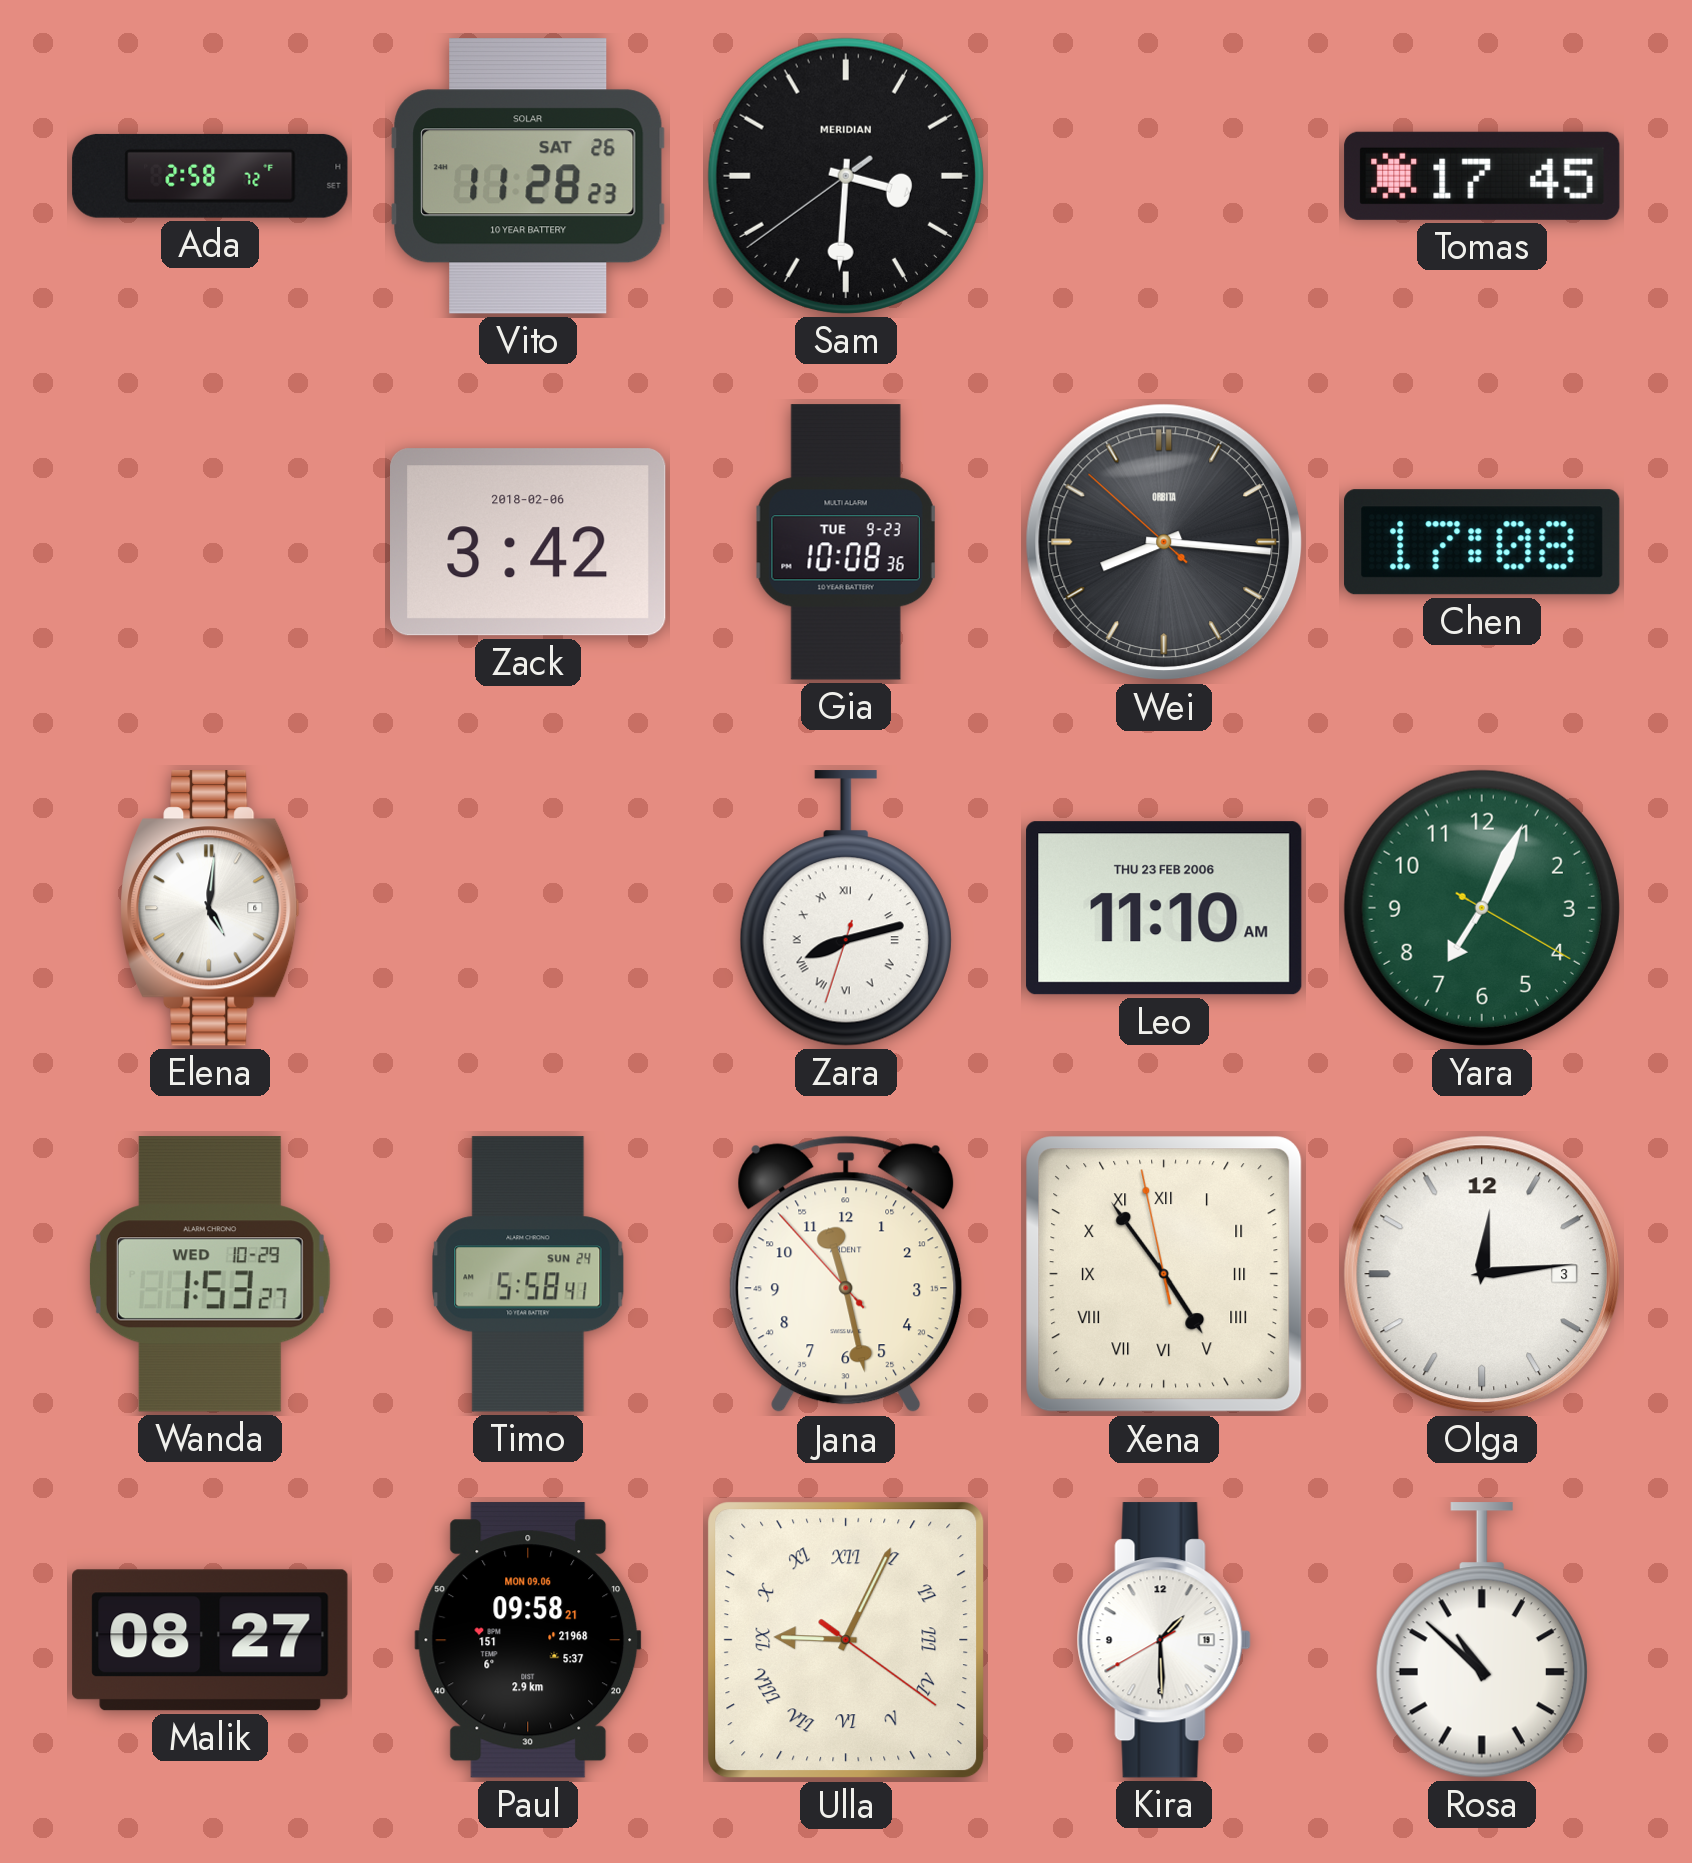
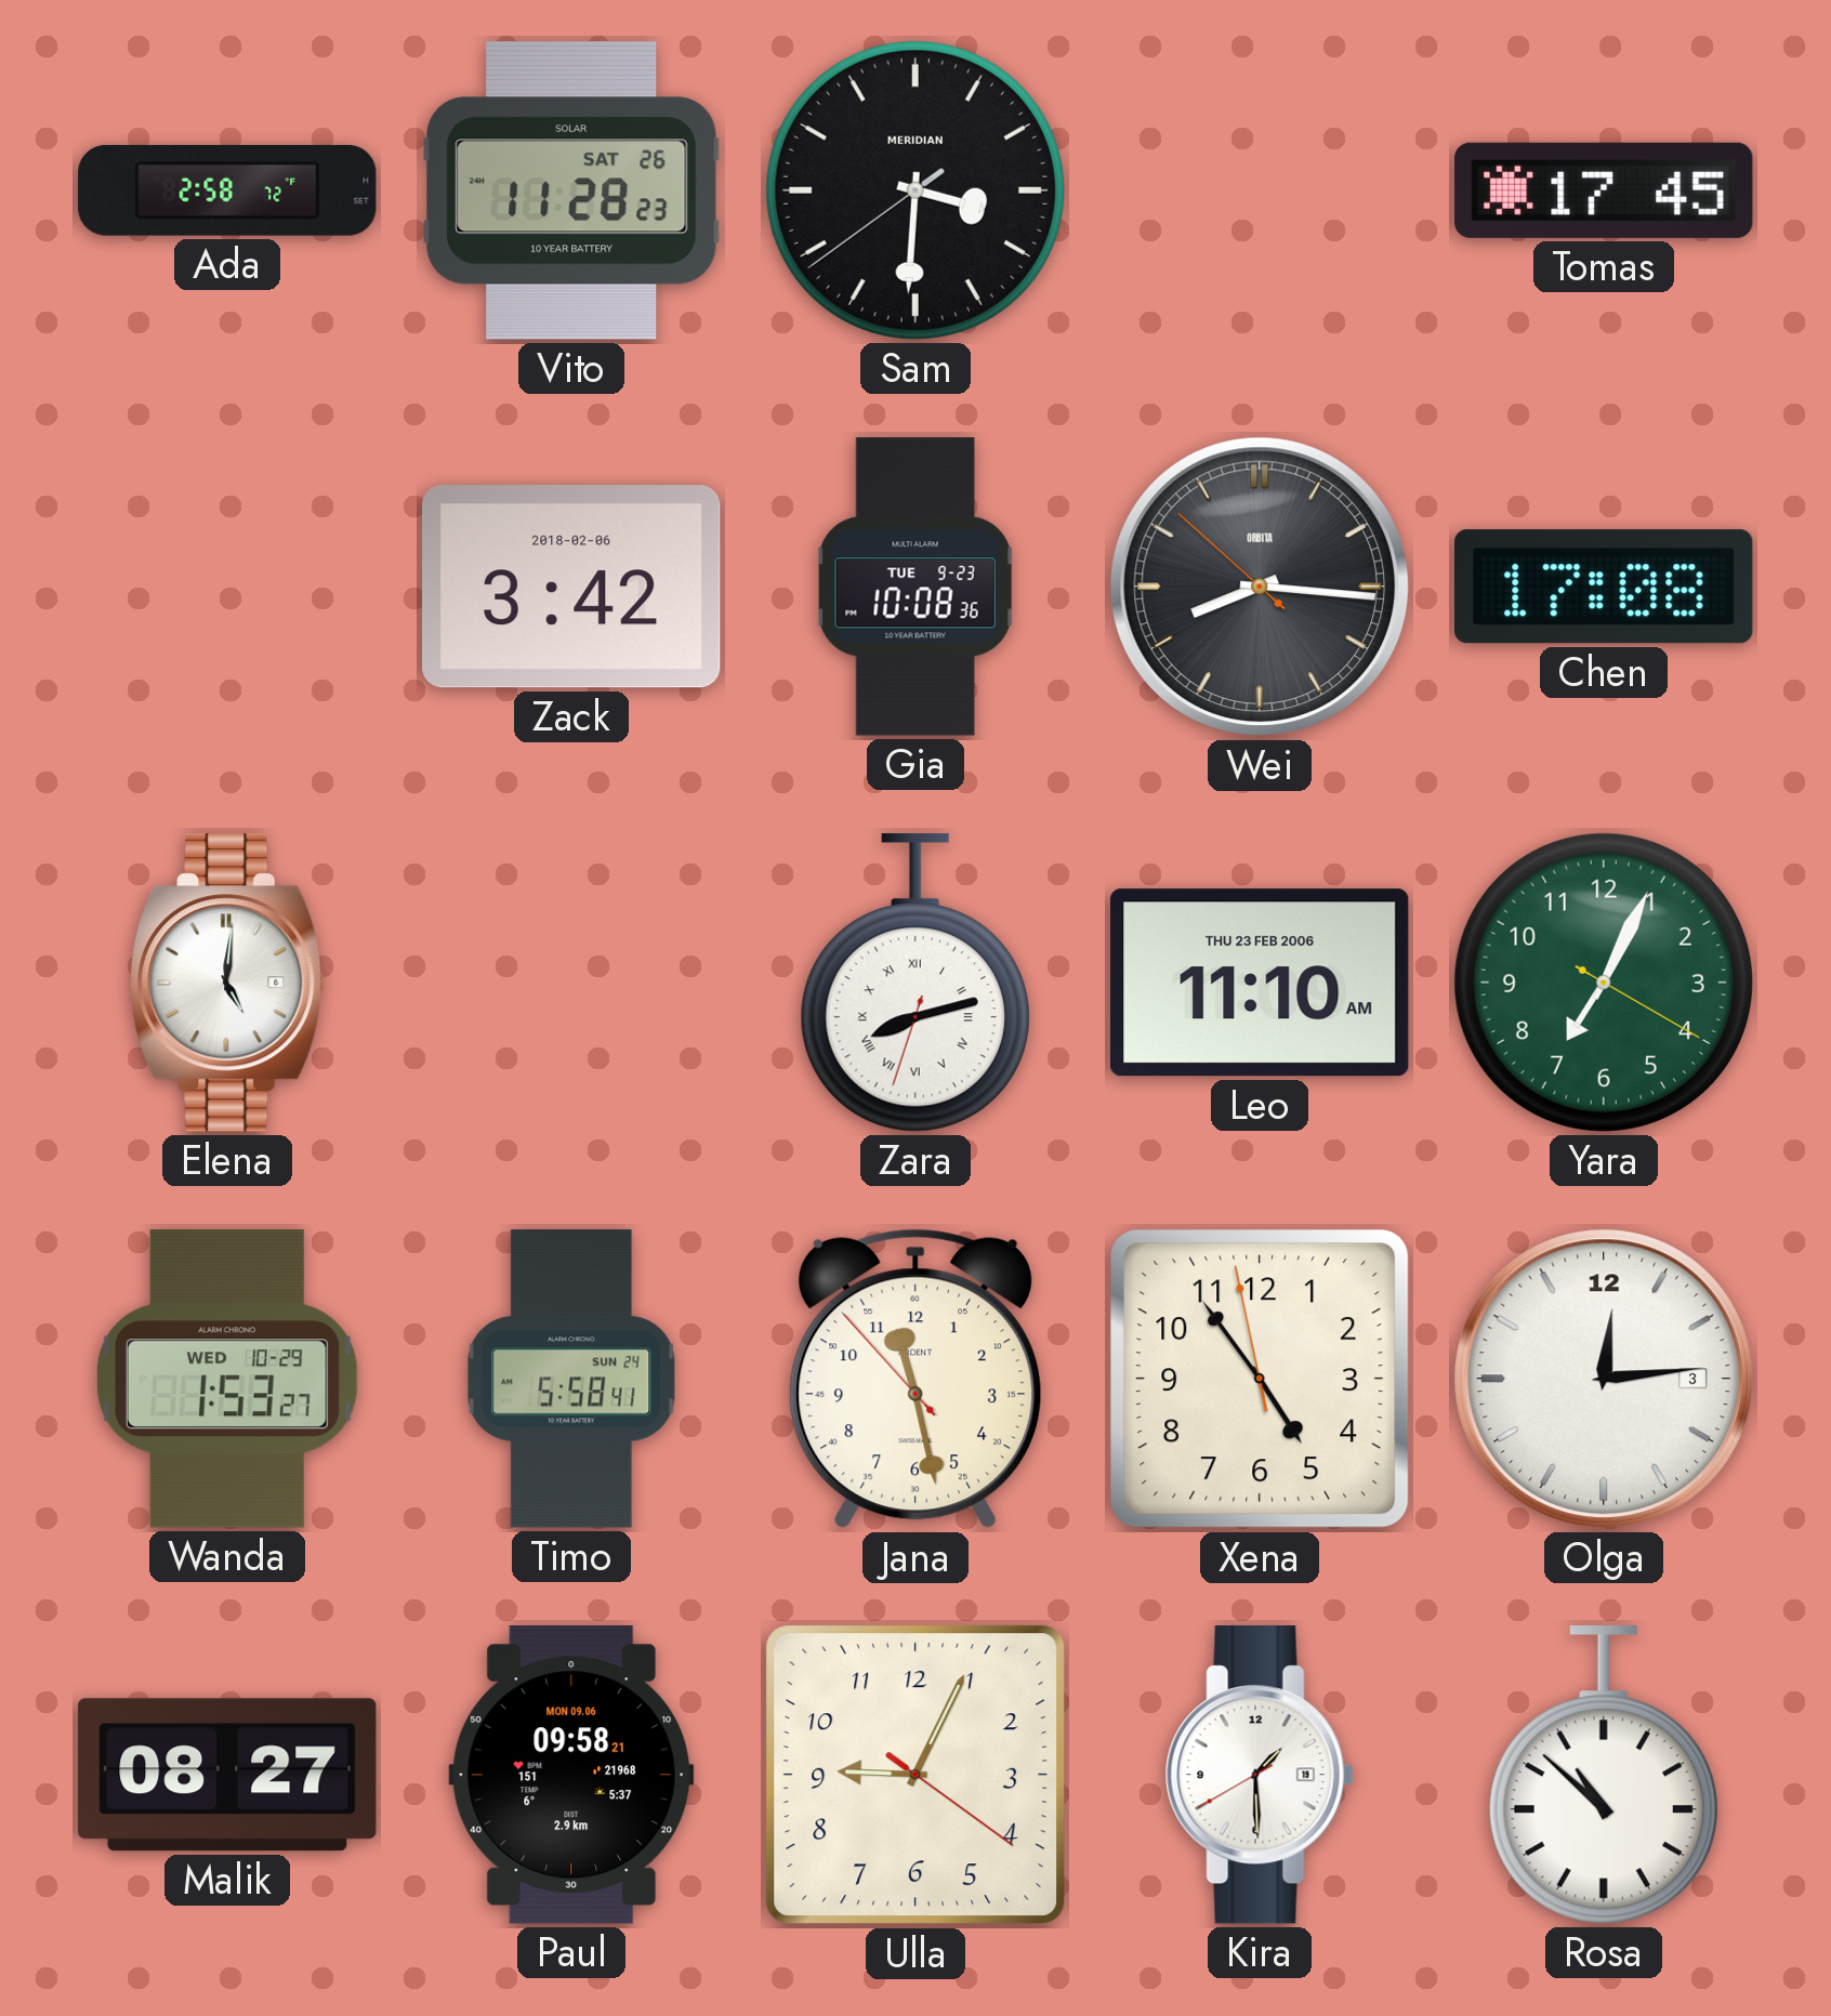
Xena numerals: Roman -> Arabic (1260, 1379)
Ulla numerals: Roman -> Arabic (916, 1775)
